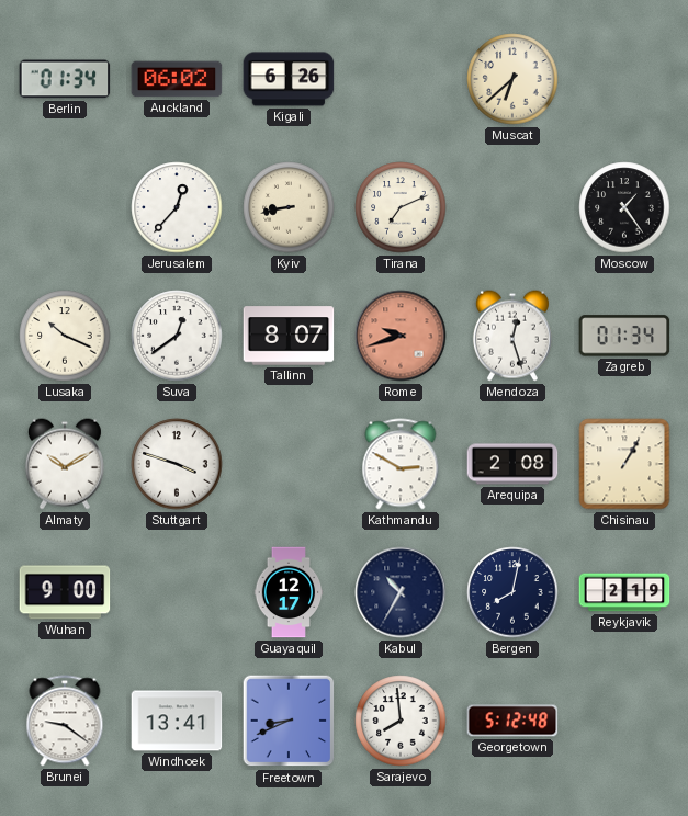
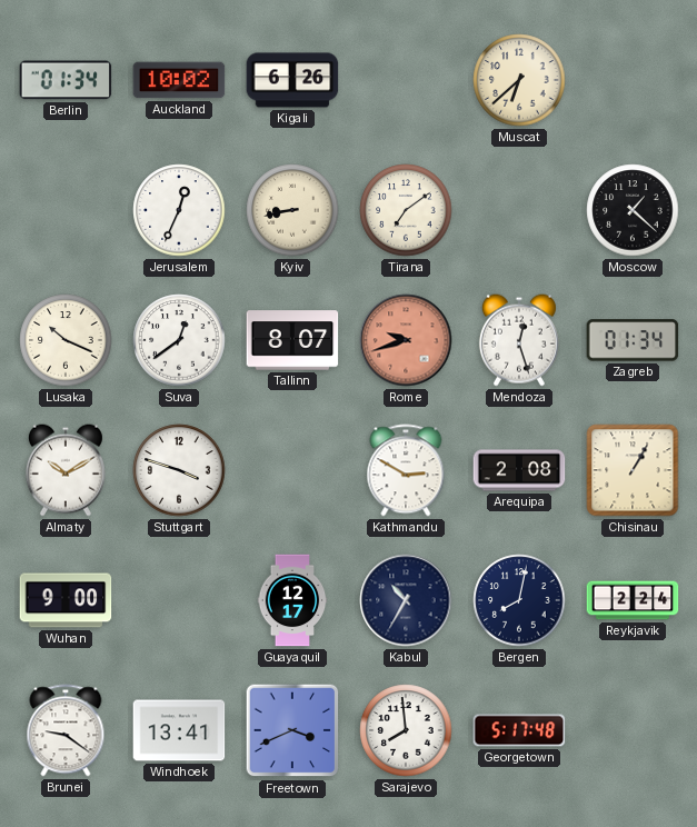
Auckland: 06:02 -> 10:02 (179, 80)
Jerusalem: 12:37 -> 12:34 (179, 210)
Tirana: 7:11 -> 7:09 (406, 210)
Moscow: 1:24 -> 1:22 (633, 210)
Reykjavik: 2:19 -> 2:24 (633, 600)
Freetown: 8:41 -> 3:41 (292, 730)
Georgetown: 5:12 -> 5:17 (519, 730)
